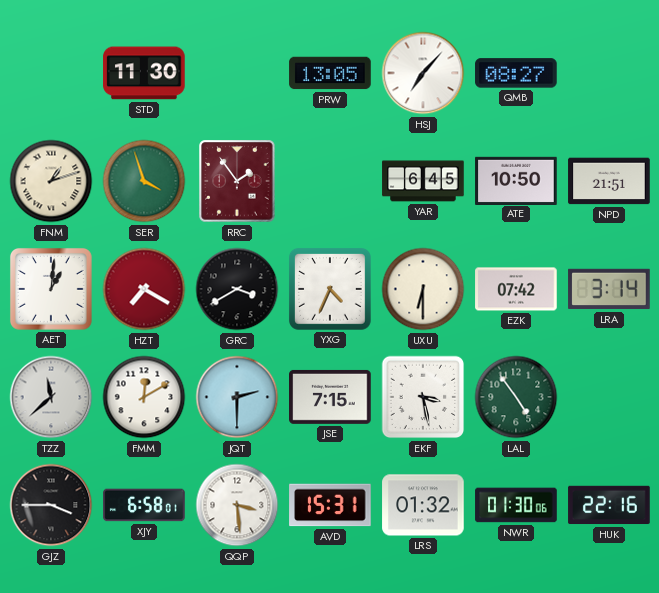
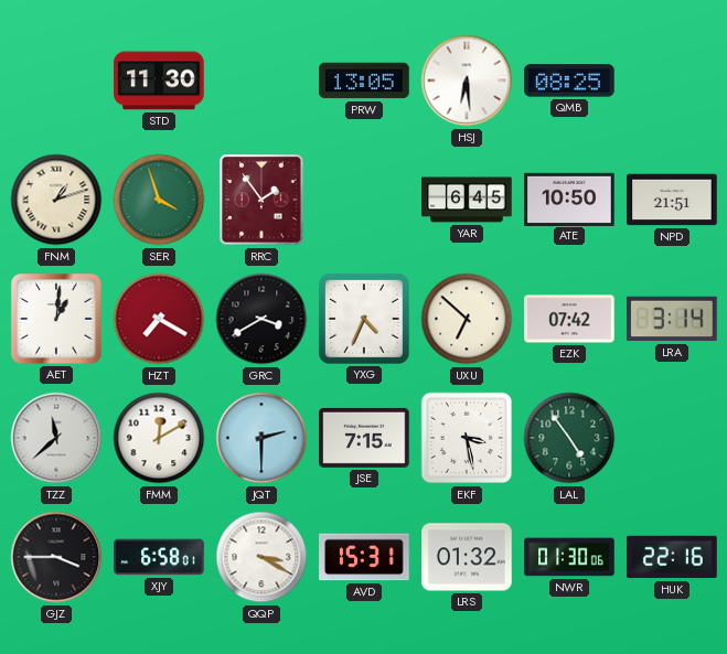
HSJ: 7:07 -> 6:29 (467, 81)
QMB: 08:27 -> 08:25 (569, 81)
UXU: 6:30 -> 6:52 (467, 319)
QQP: 3:29 -> 3:20 (261, 557)
